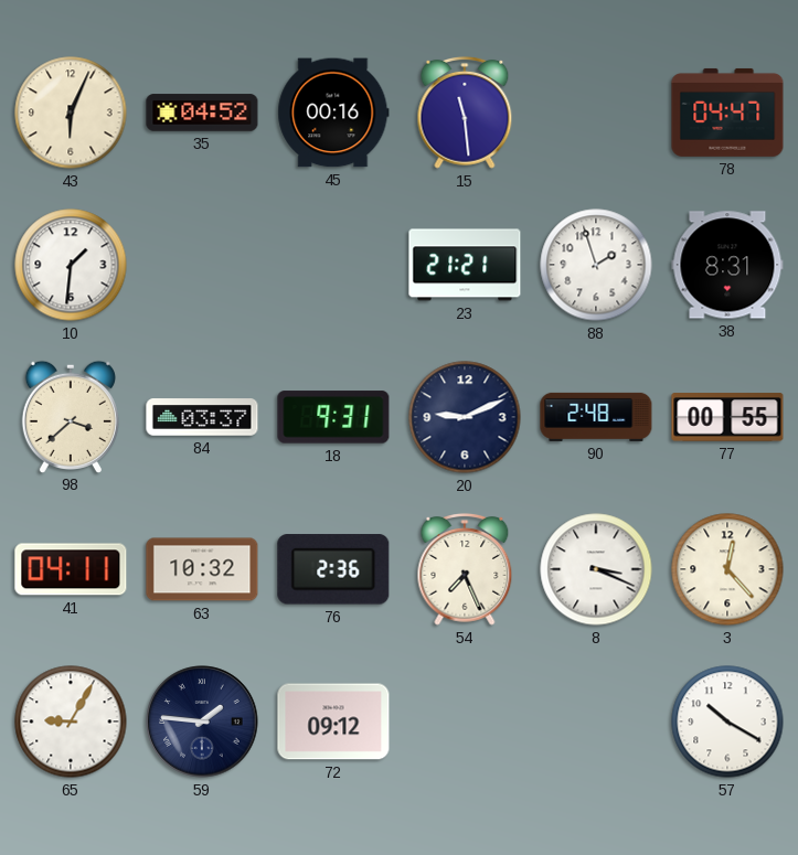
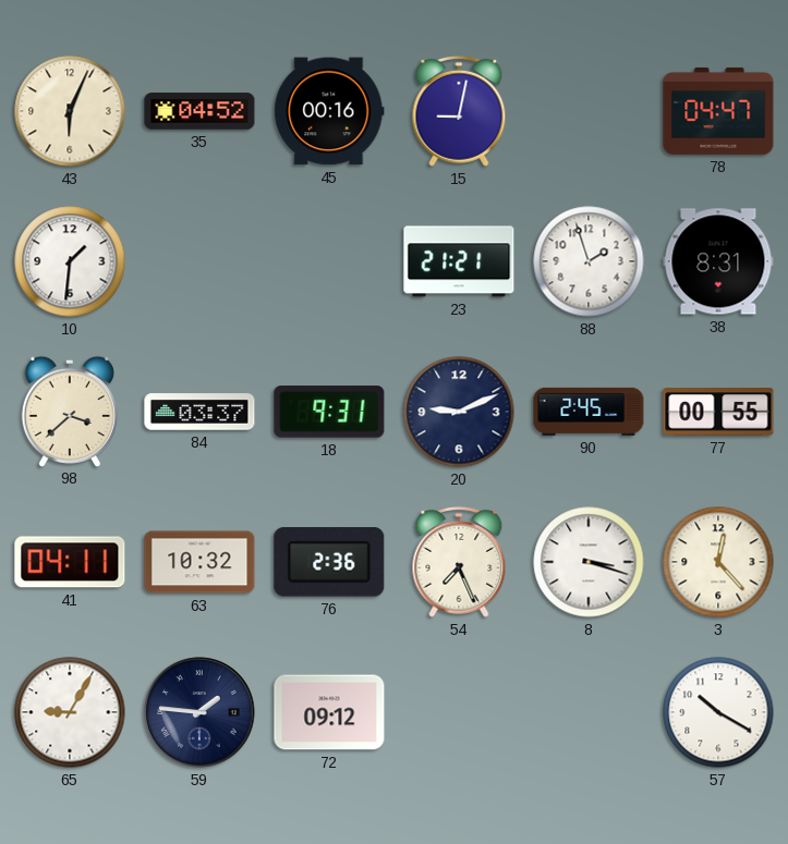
15: 11:29 -> 9:02 (459, 111)
90: 2:48 -> 2:45 (589, 412)
8: 3:19 -> 3:18 (589, 562)
